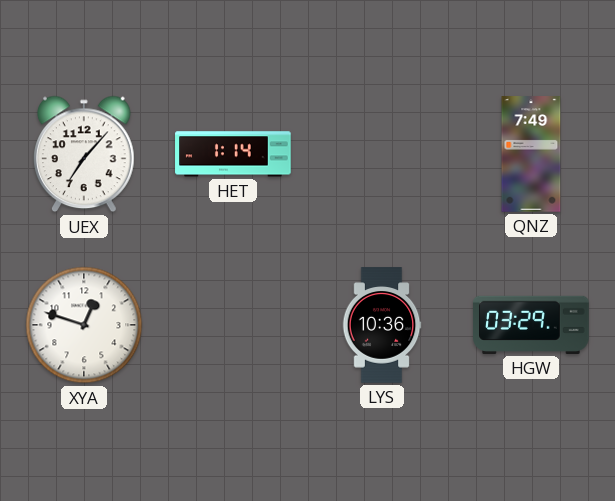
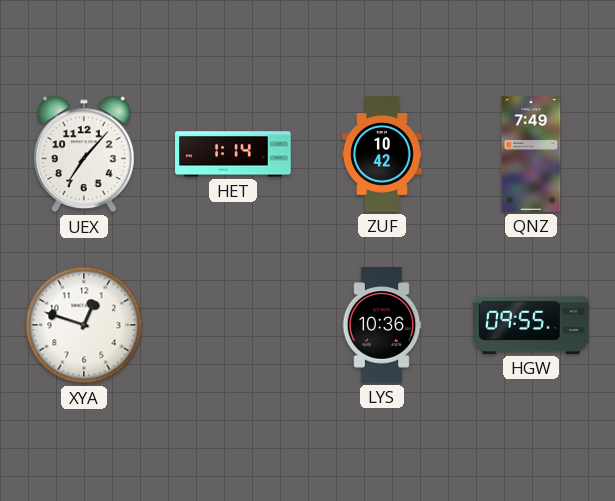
ZUF: none -> 10:42 (382, 154)
HGW: 03:29 -> 09:55 (531, 325)
